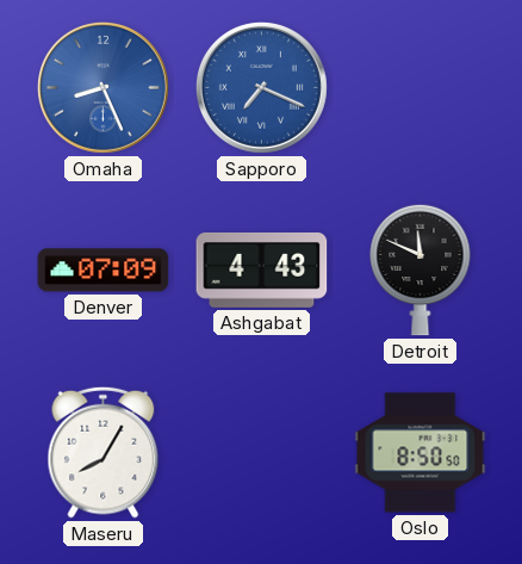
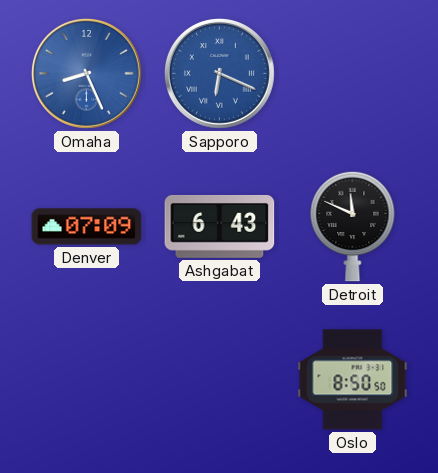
Sapporo: 7:19 -> 6:19 (219, 73)
Ashgabat: 4:43 -> 6:43 (220, 227)
Maseru: 8:05 -> none (104, 452)
